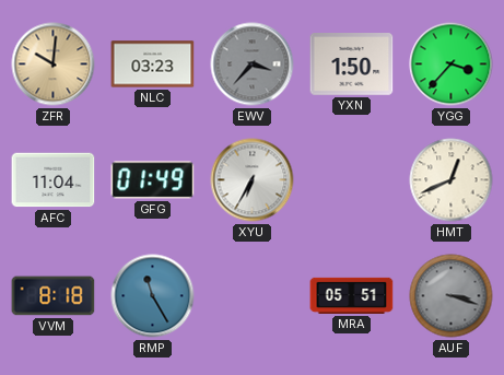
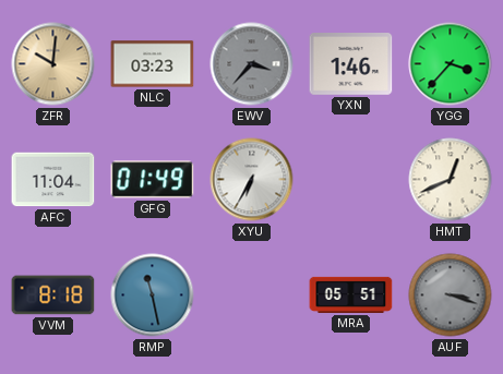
YXN: 1:50 -> 1:46 (351, 64)
RMP: 11:25 -> 11:28 (153, 295)
